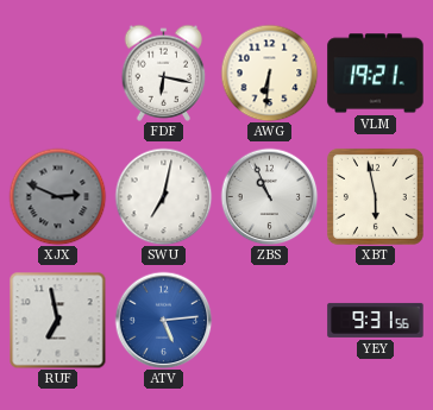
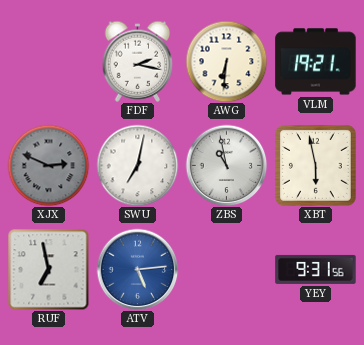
FDF: 6:17 -> 2:17 (138, 61)
ZBS: 10:56 -> 10:58 (226, 165)
